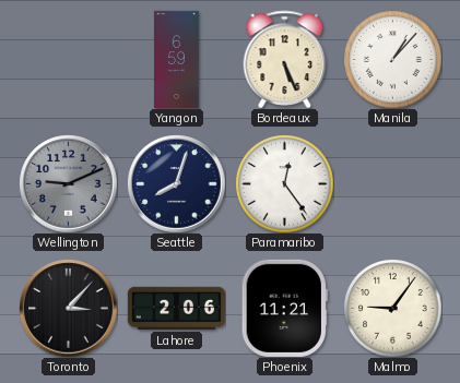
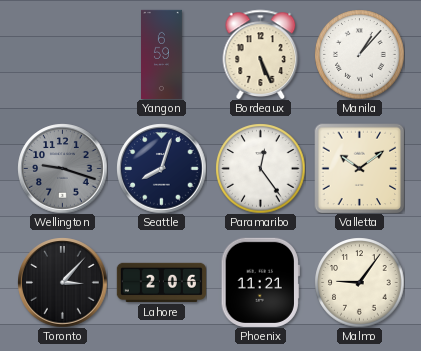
Wellington: 9:11 -> 9:18 (62, 168)
Valletta: none -> 10:09 (359, 168)
